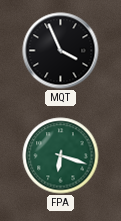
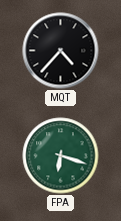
MQT: 3:56 -> 4:37 (61, 51)
